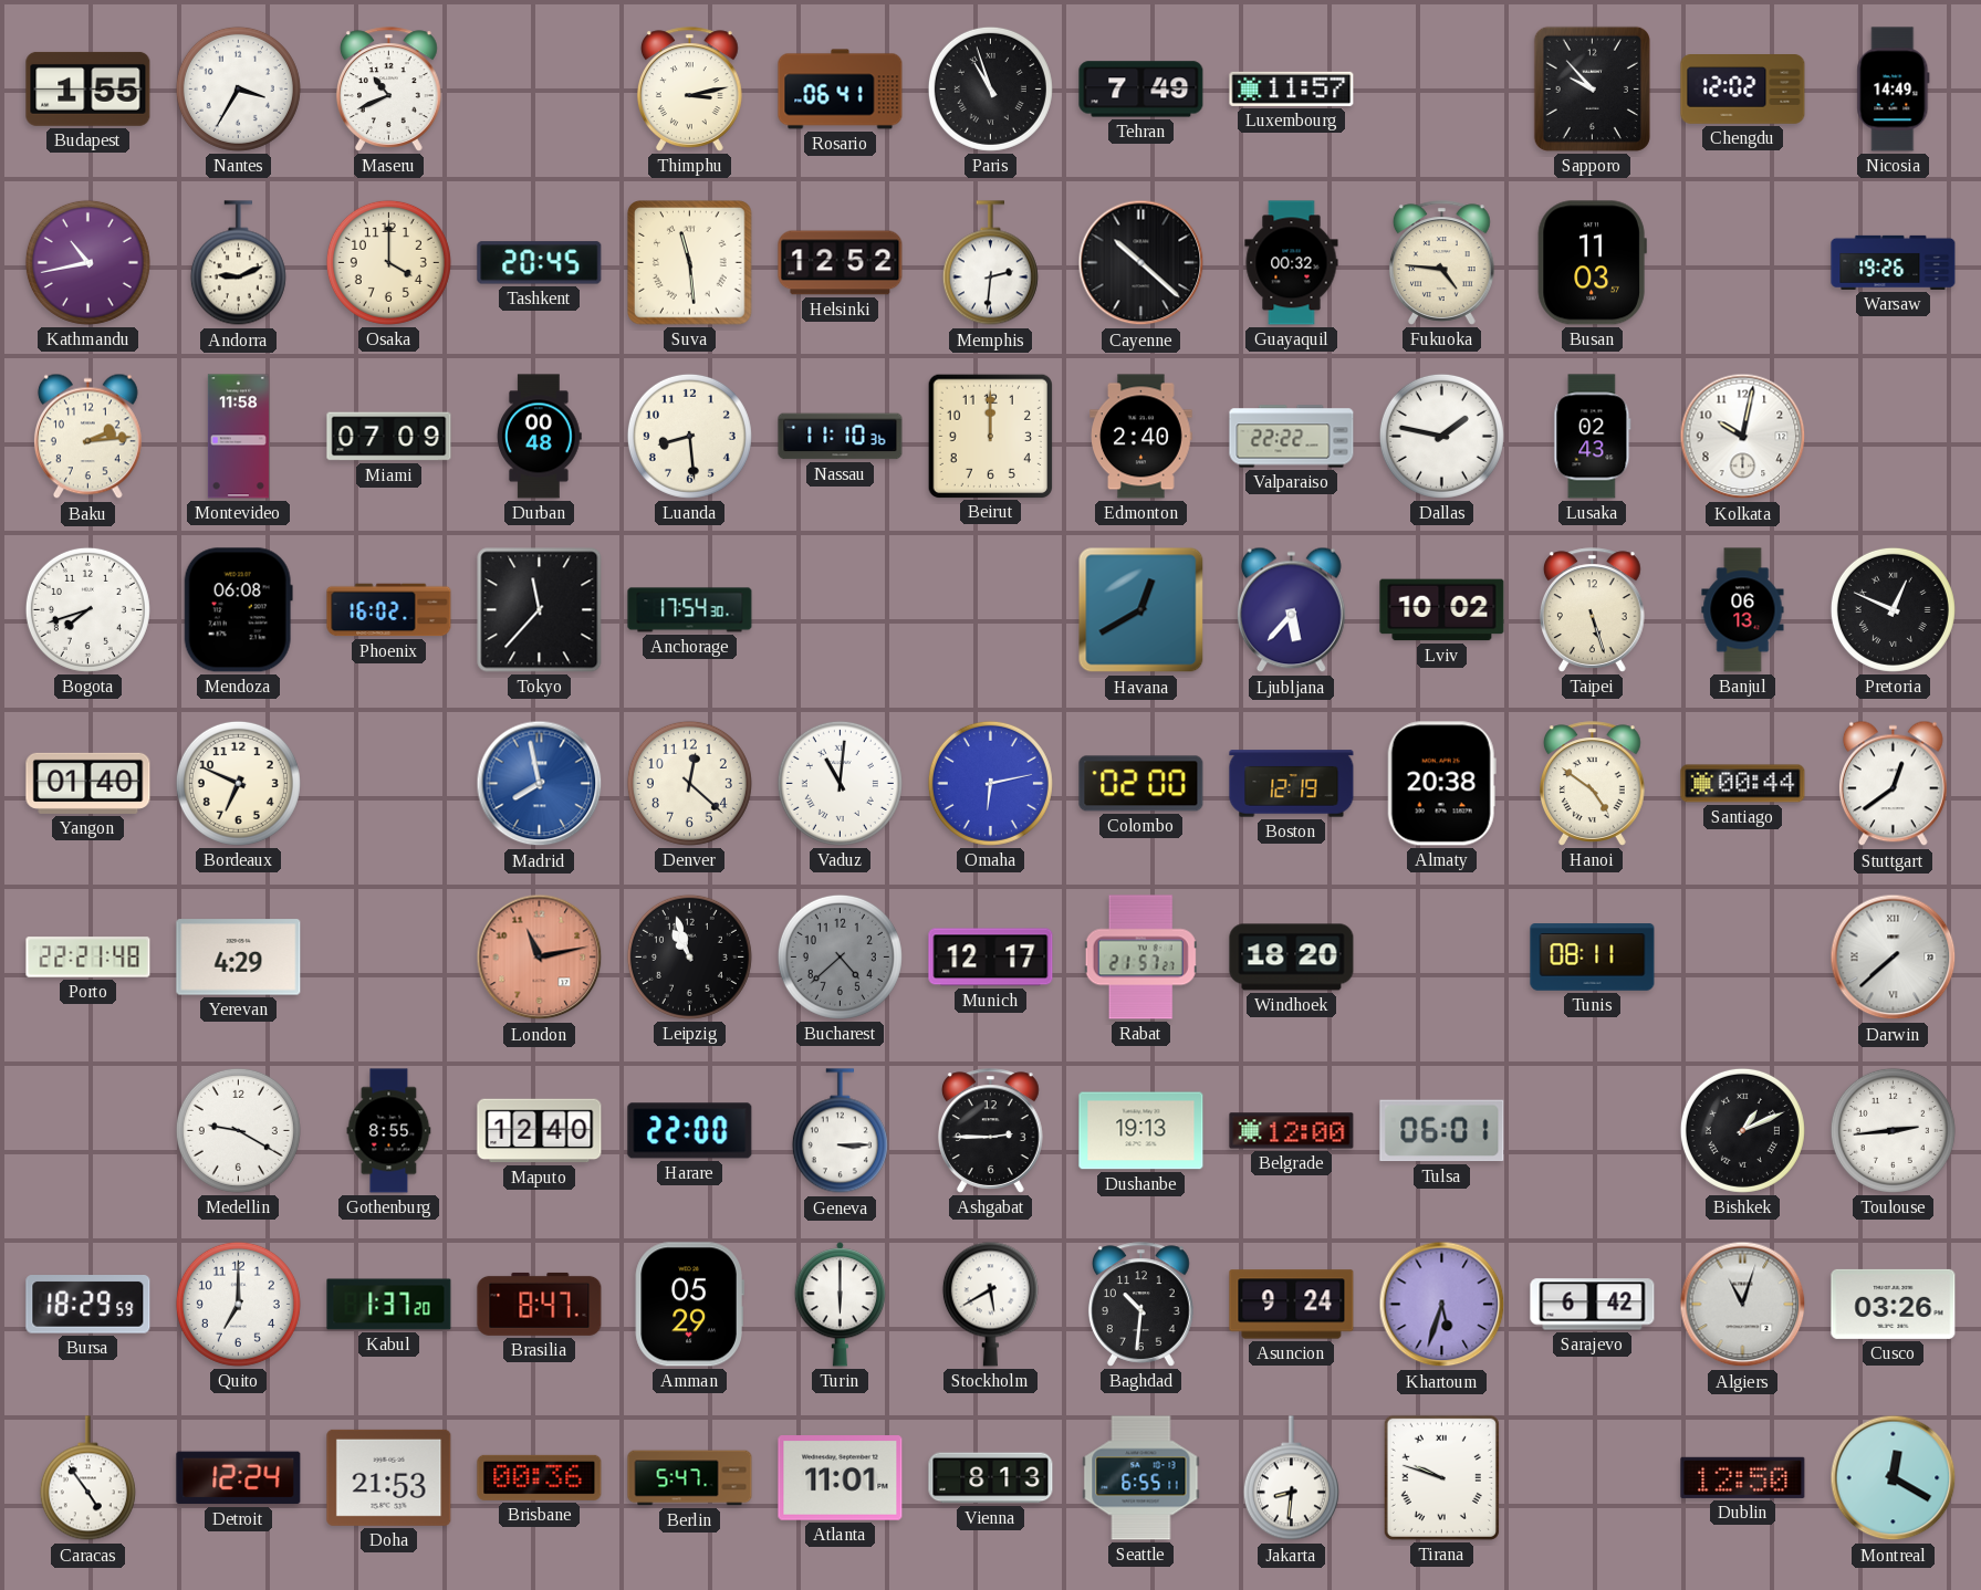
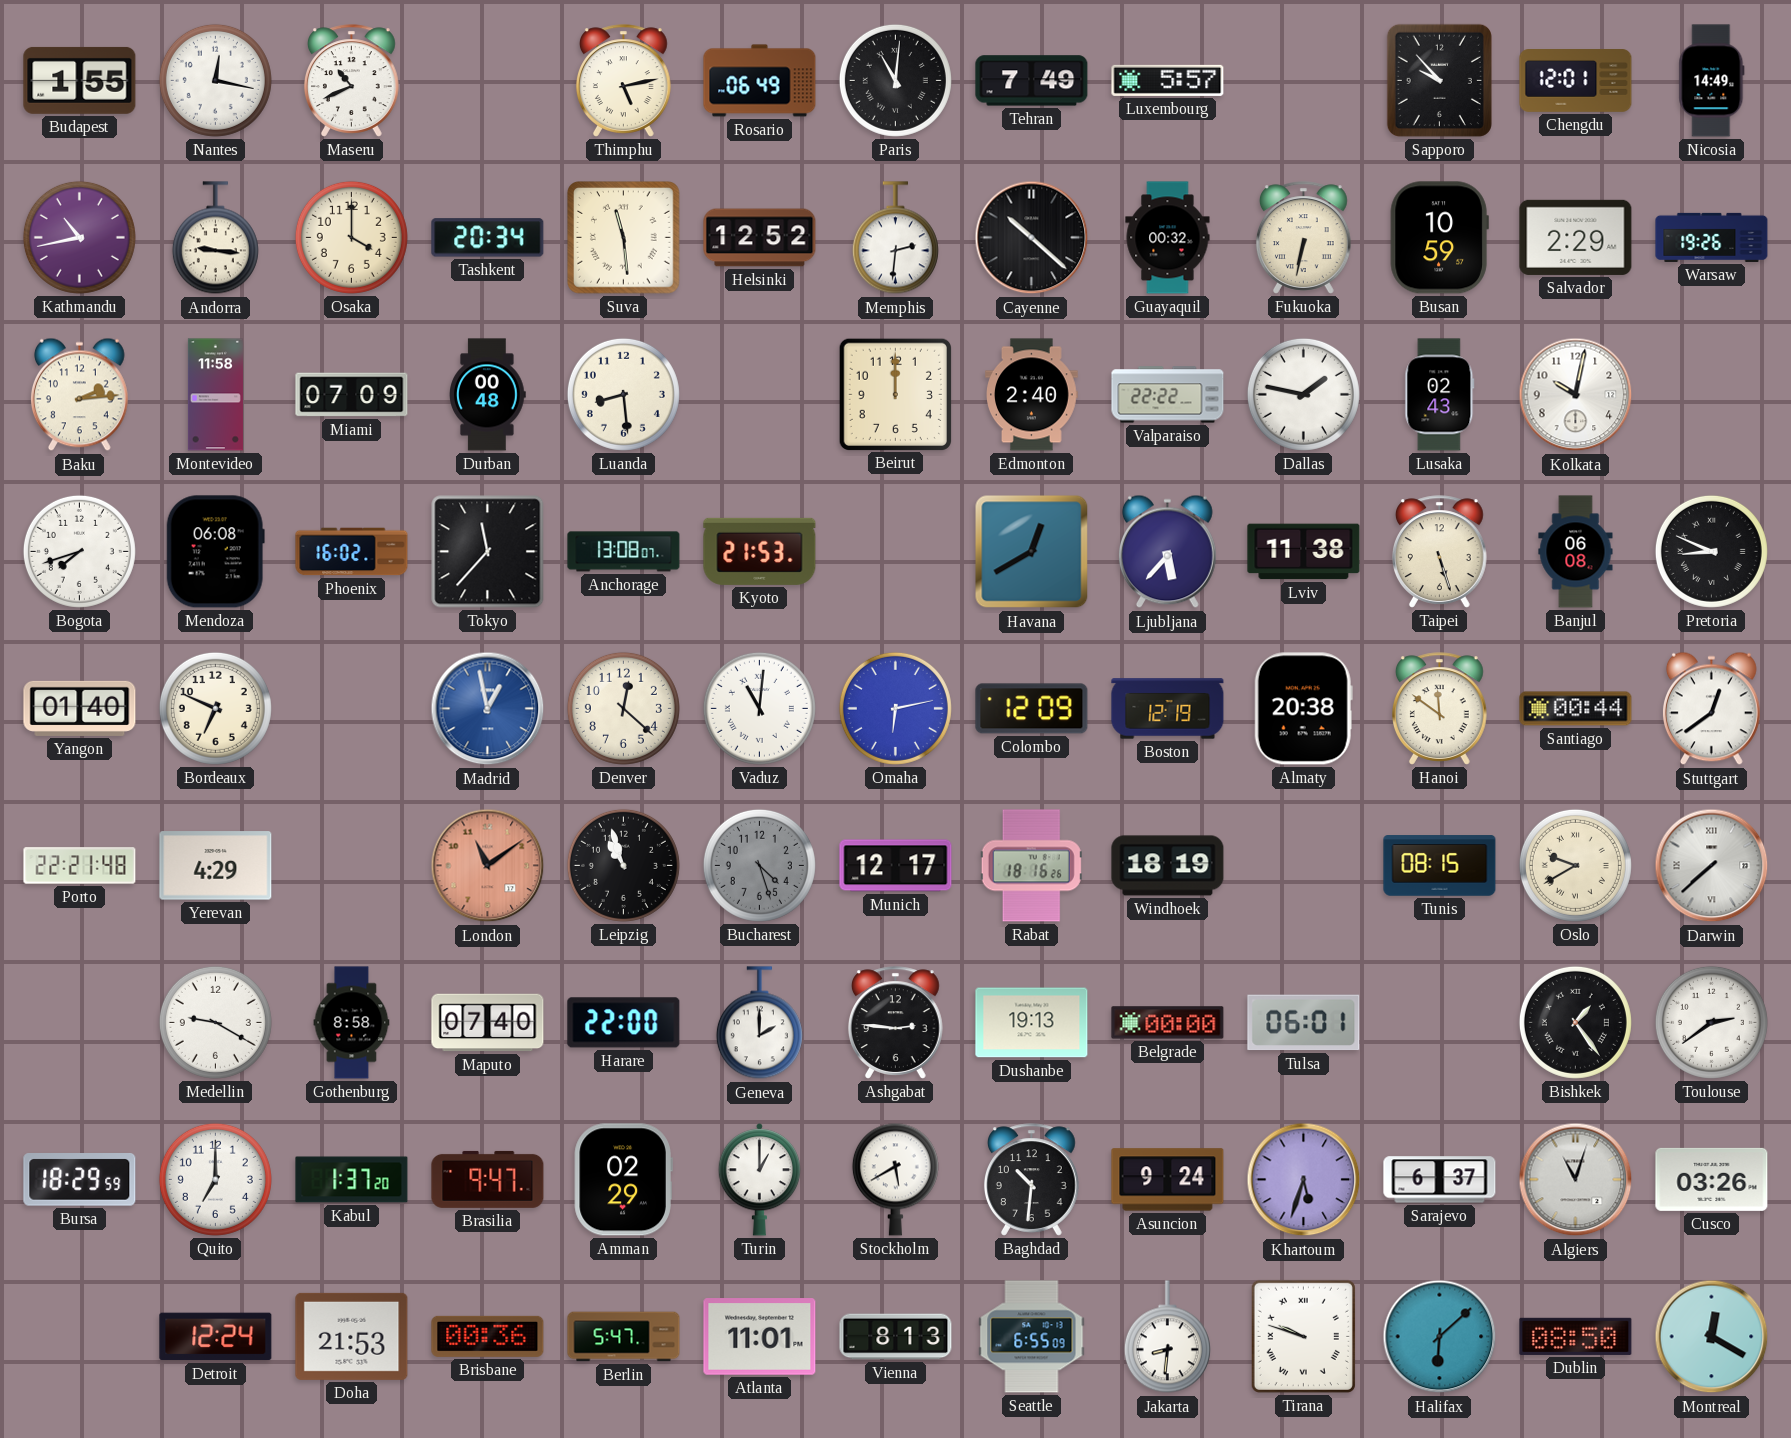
Nantes: 3:35 -> 12:17 (215, 80)
Thimphu: 3:13 -> 5:13 (623, 81)
Rosario: 06:41 -> 06:49 (760, 81)
Paris: 10:57 -> 11:01 (895, 80)
Luxembourg: 11:57 -> 5:57 (1168, 80)
Chengdu: 12:02 -> 12:01 (1576, 81)
Andorra: 9:11 -> 9:16 (215, 238)
Tashkent: 20:45 -> 20:34 (488, 238)
Fukuoka: 4:46 -> 6:32 (1303, 238)
Busan: 11:03 -> 10:59 (1439, 238)
Salvador: none -> 2:29 (1576, 237)
Nassau: 11:10 -> none (841, 437)
Anchorage: 17:54 -> 13:08 (624, 552)
Kyoto: none -> 21:53 (760, 551)
Lviv: 10:02 -> 11:38 (1304, 552)
Banjul: 06:13 -> 06:08 (1576, 552)
Pretoria: 12:49 -> 8:49 (1711, 551)
Madrid: 7:58 -> 12:58 (488, 709)
Colombo: 02:00 -> 12:09 (1032, 709)
Hanoi: 4:51 -> 11:51 (1439, 709)
London: 11:13 -> 11:09 (488, 866)
Bucharest: 4:38 -> 4:27 (759, 865)
Rabat: 21:57 -> 18:16 (1031, 866)
Windhoek: 18:20 -> 18:19 (1168, 866)
Tunis: 08:11 -> 08:15 (1440, 866)
Oslo: none -> 9:40 (1575, 865)
Gothenburg: 8:55 -> 8:58 (352, 1023)
Maputo: 12:40 -> 07:40 (488, 1023)
Geneva: 3:15 -> 2:00 (759, 1023)
Ashgabat: 2:45 -> 2:46 (895, 1023)
Belgrade: 12:00 -> 00:00 (1168, 1023)
Bishkek: 1:11 -> 1:24 (1575, 1022)
Toulouse: 2:44 -> 2:39 (1711, 1022)
Brasilia: 8:47 -> 9:47 (488, 1179)
Amman: 05:29 -> 02:29 (623, 1180)
Turin: 6:00 -> 1:00 (760, 1180)
Sarajevo: 6:42 -> 6:37 (1440, 1180)
Caracas: 4:54 -> none (87, 1478)
Seattle: 6:55:11 -> 6:55:09 (1032, 1337)
Halifax: none -> 6:08 (1440, 1337)
Dublin: 12:50 -> 08:50 (1576, 1336)
